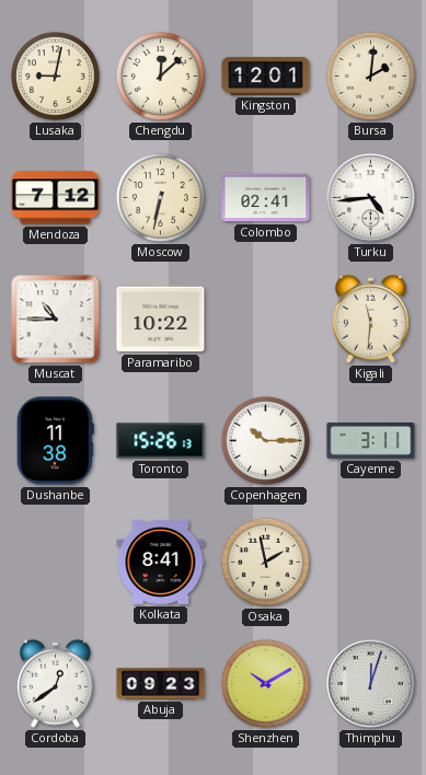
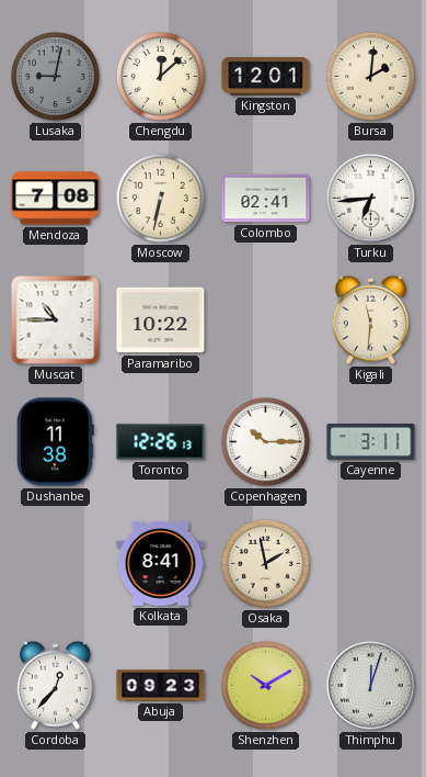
Lusaka dial: cream -> grey (55, 76)
Mendoza: 7:12 -> 7:08 (56, 199)
Turku: 4:44 -> 6:44 (371, 199)
Toronto: 15:26 -> 12:26 (161, 442)
Cordoba: 12:39 -> 12:37 (55, 685)
